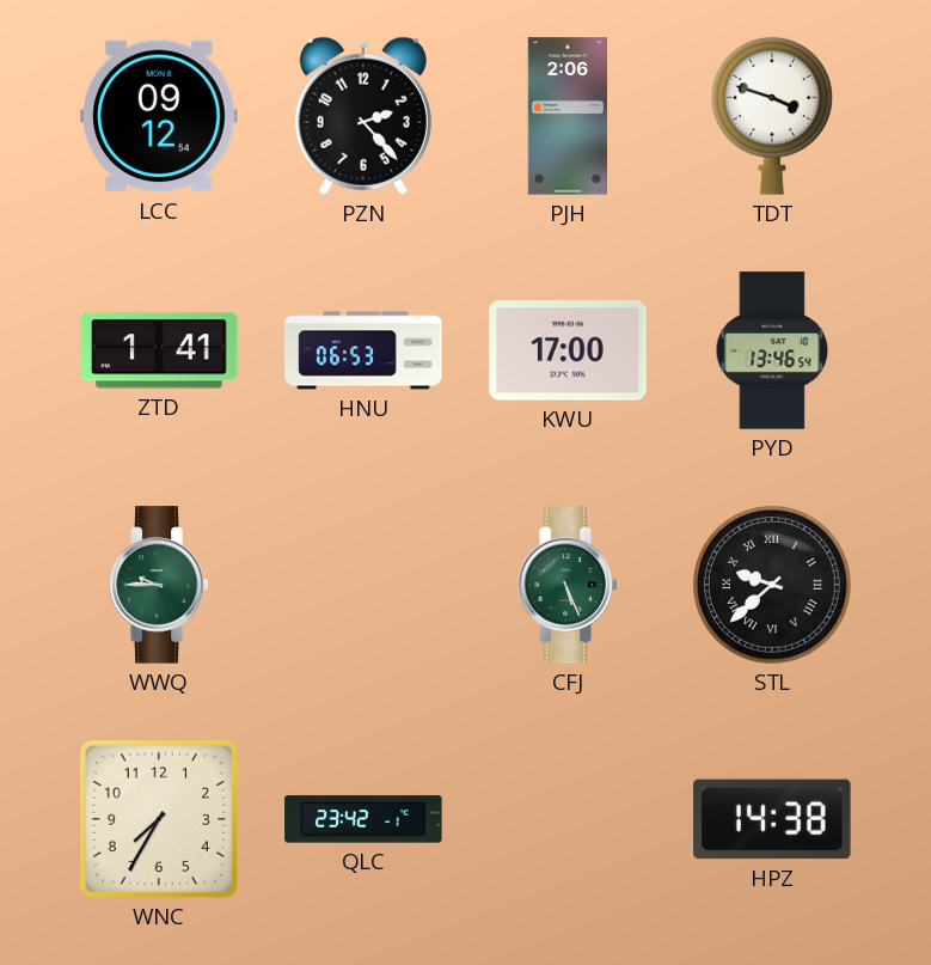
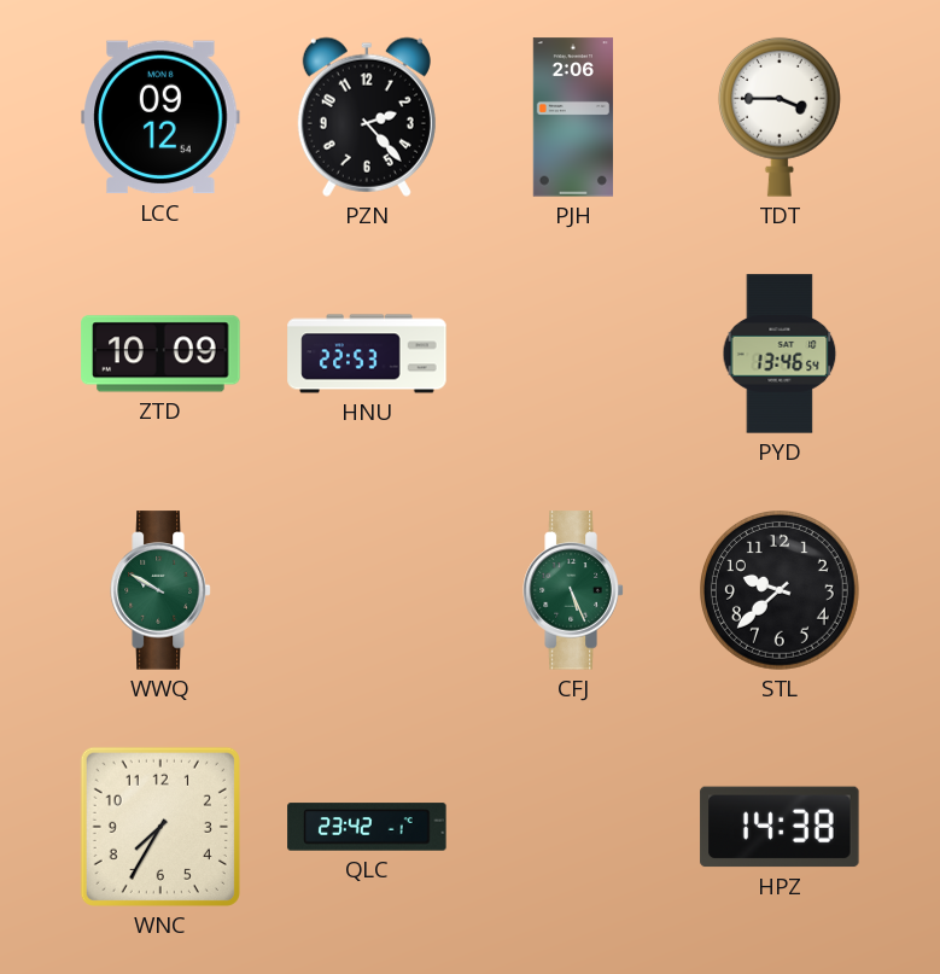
TDT: 3:48 -> 3:45 (780, 117)
ZTD: 1:41 -> 10:09 (160, 354)
HNU: 06:53 -> 22:53 (367, 354)
KWU: 17:00 -> none (568, 350)
WWQ: 9:45 -> 9:50 (160, 590)
STL numerals: Roman -> Arabic (781, 591)
